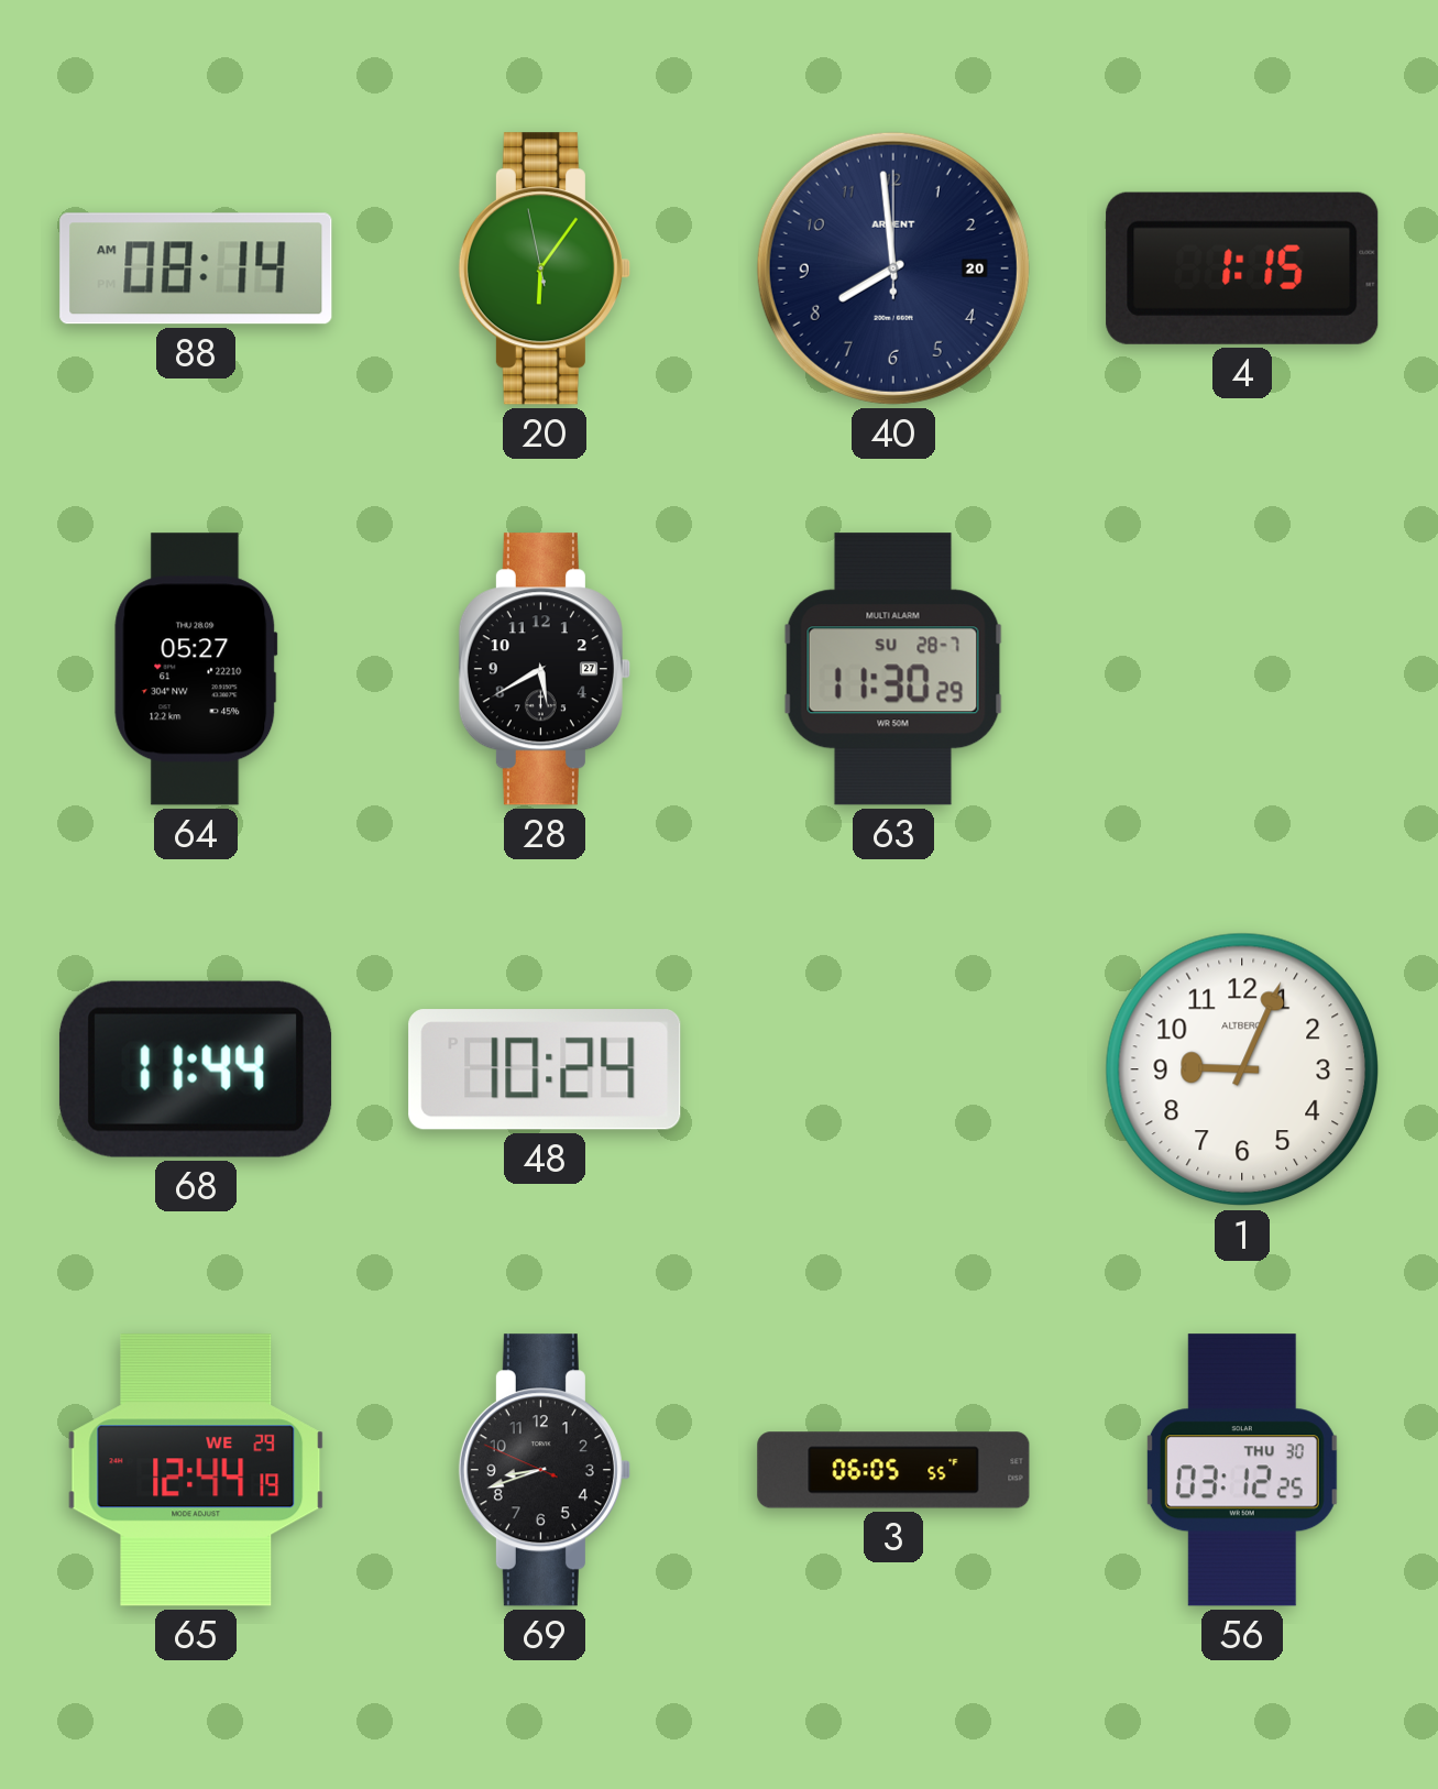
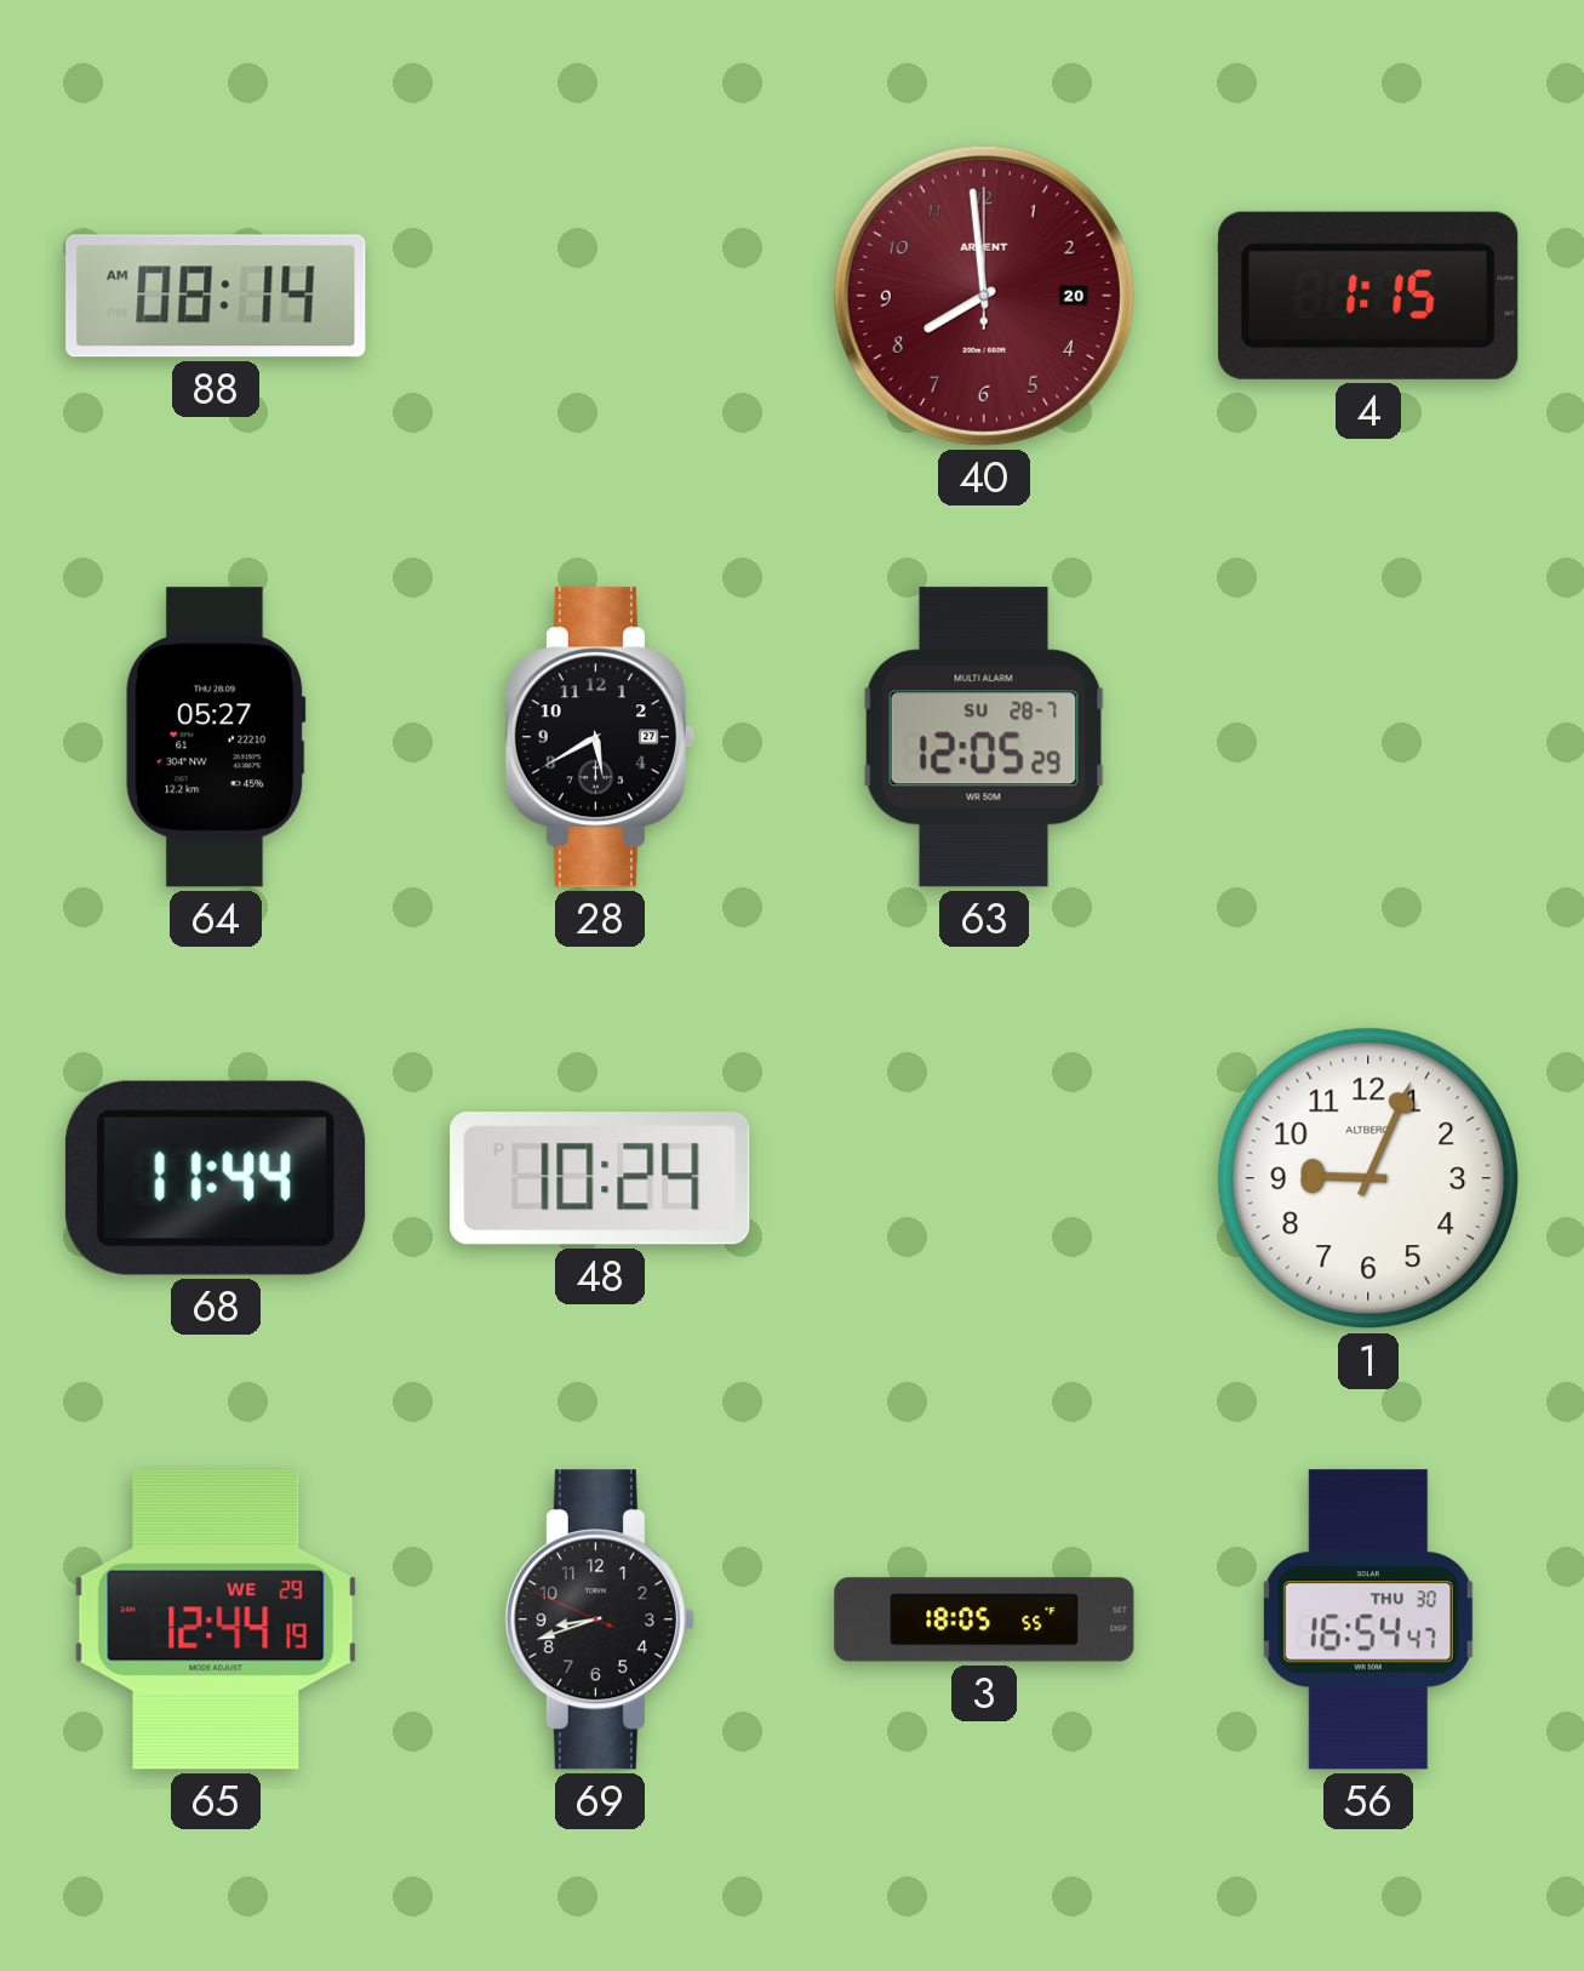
20: 6:05 -> none (545, 268)
40 dial: navy -> burgundy (984, 296)
63: 11:30 -> 12:05 (984, 737)
3: 06:05 -> 18:05 (984, 1619)
56: 03:12 -> 16:54 (1368, 1619)
